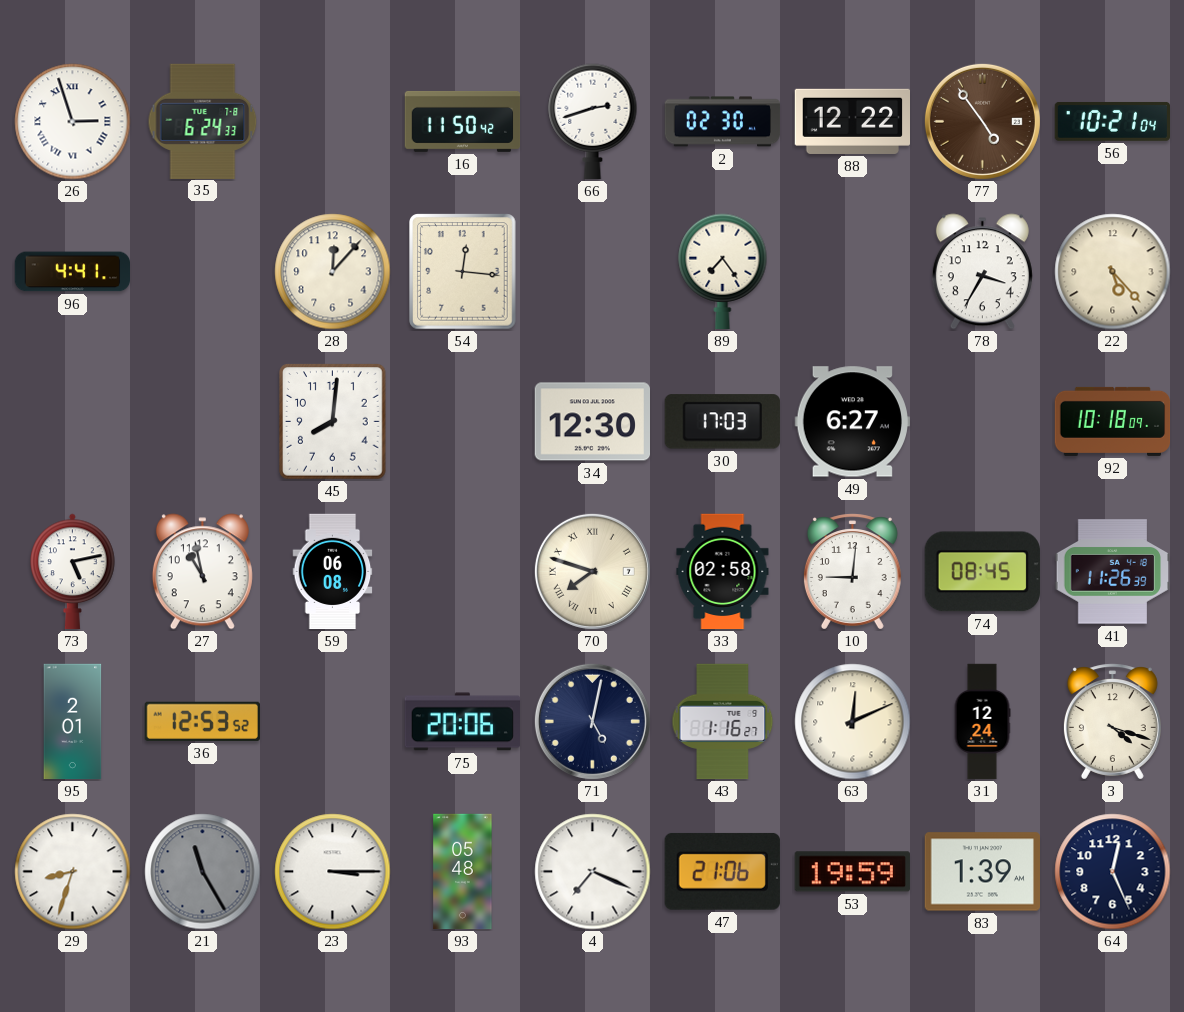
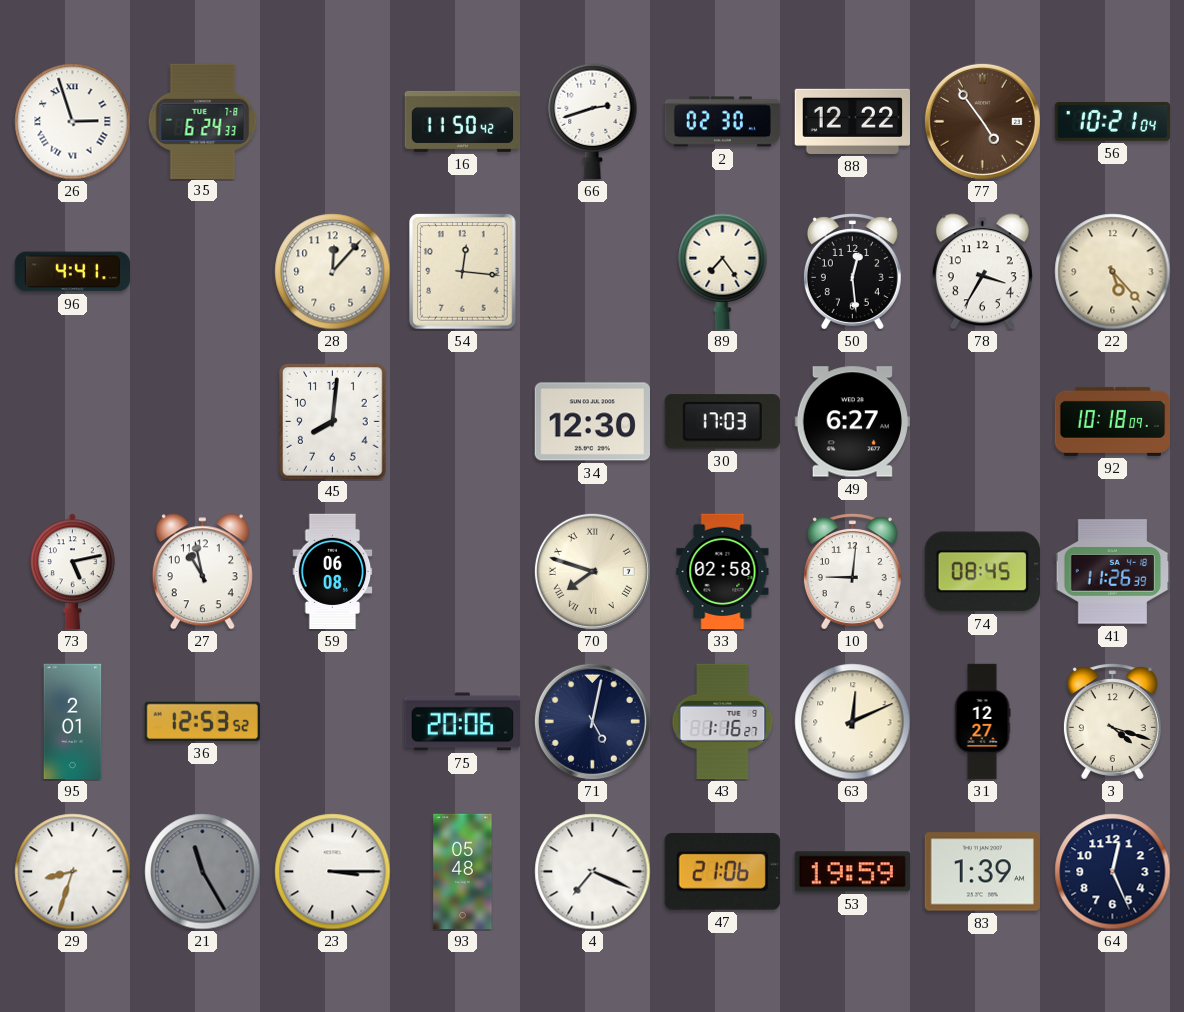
50: none -> 12:29 (852, 272)
31: 12:24 -> 12:27 (982, 722)
